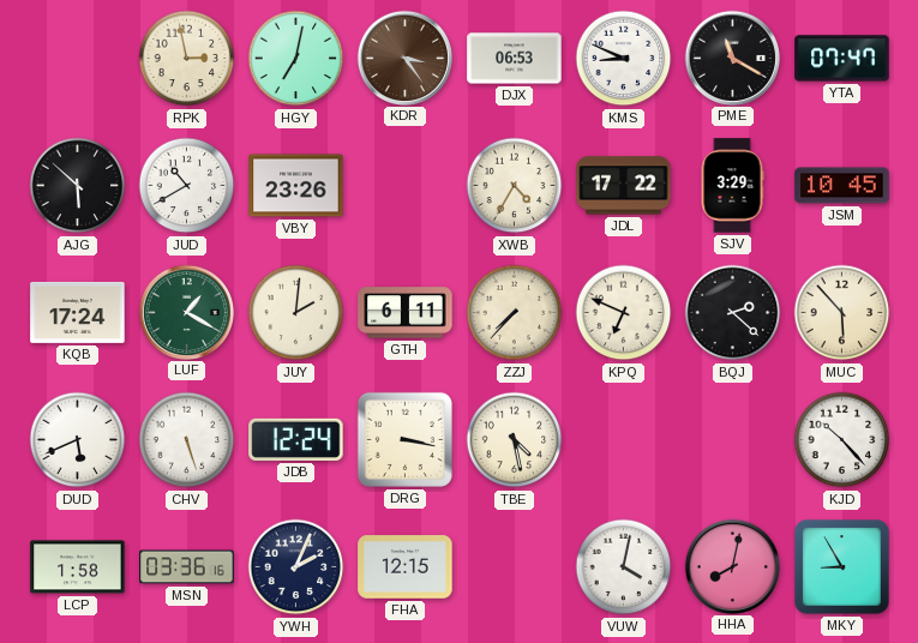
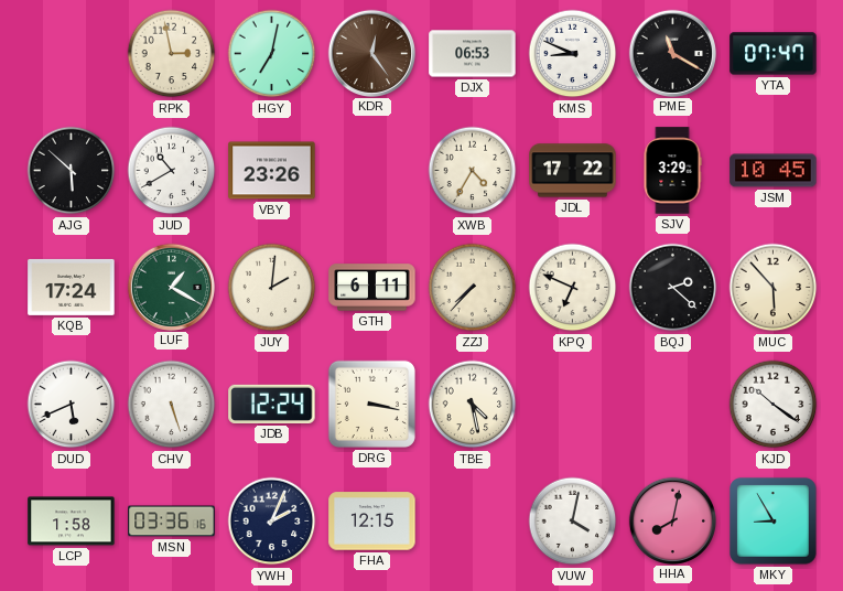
KDR: 3:24 -> 12:24 (371, 53)
KJD: 10:23 -> 10:21 (774, 405)
